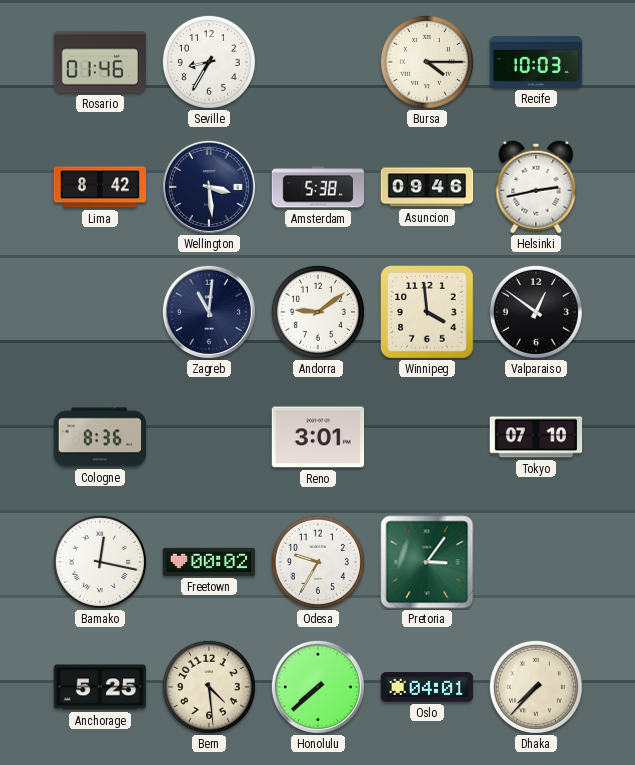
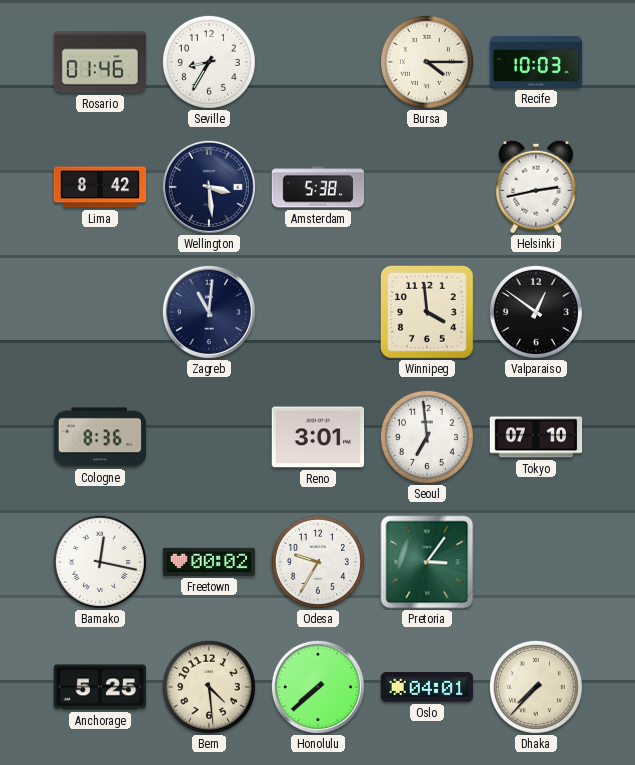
Asuncion: 09:46 -> none (427, 187)
Andorra: 9:09 -> none (318, 312)
Seoul: none -> 6:59 (427, 437)
